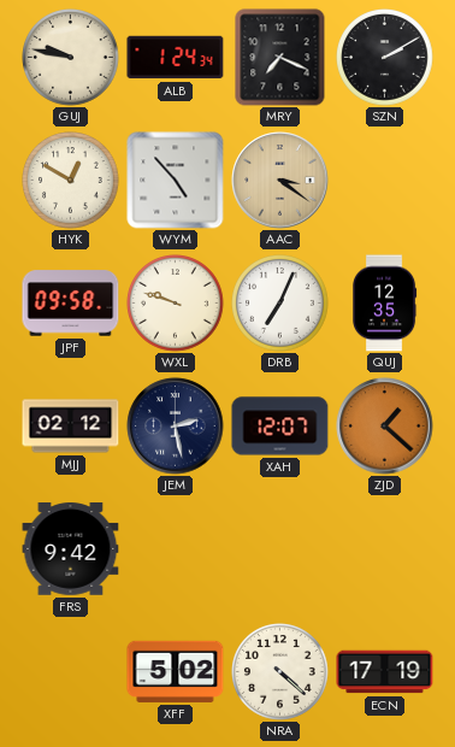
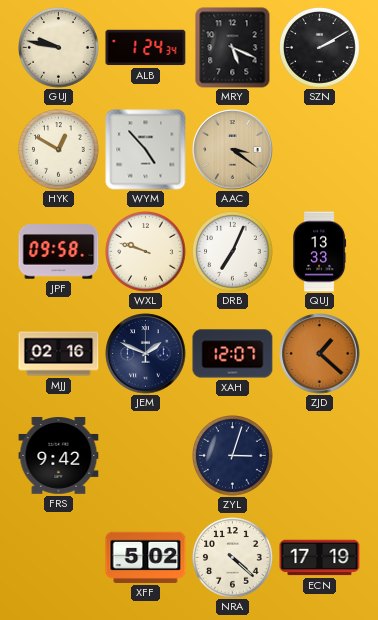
MRY: 7:19 -> 5:19 (233, 48)
QUJ: 12:35 -> 13:33 (320, 252)
MJJ: 02:12 -> 02:16 (59, 354)
JEM: 2:28 -> 1:49 (146, 354)
ZYL: none -> 3:03 (233, 456)
